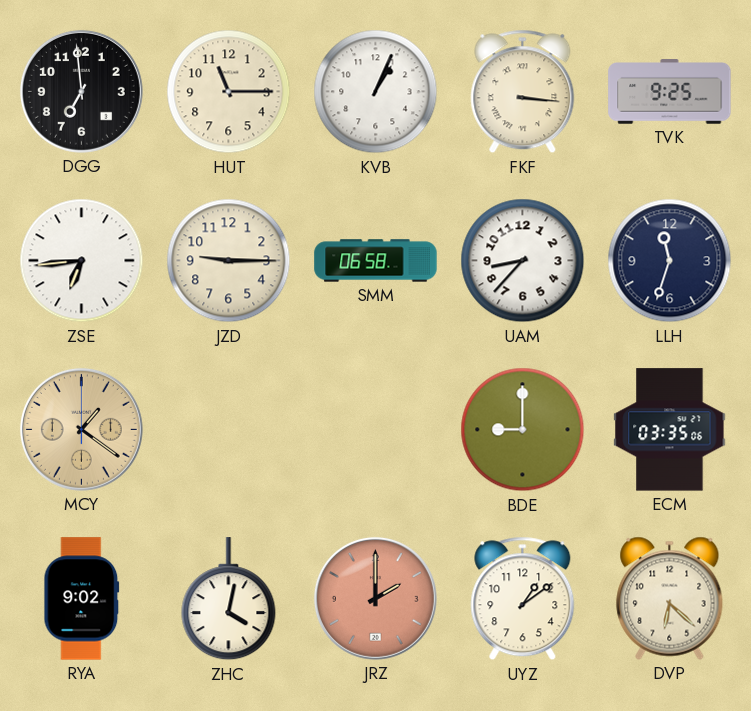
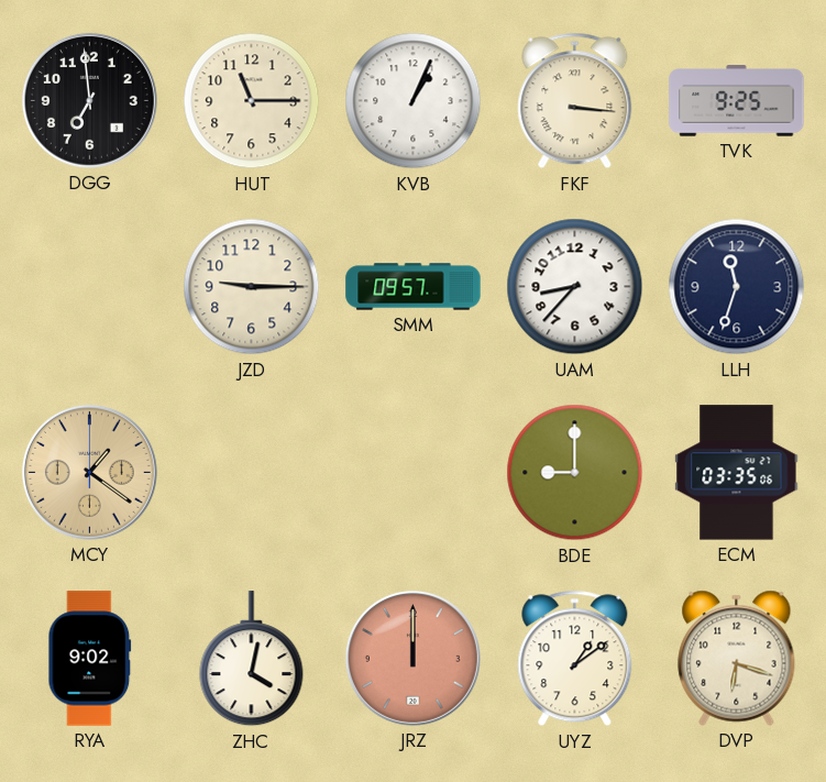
ZSE: 6:44 -> none (82, 261)
SMM: 06:58 -> 09:57 (414, 287)
JRZ: 2:00 -> 12:00 (412, 658)
DVP: 6:22 -> 6:18 (737, 658)
